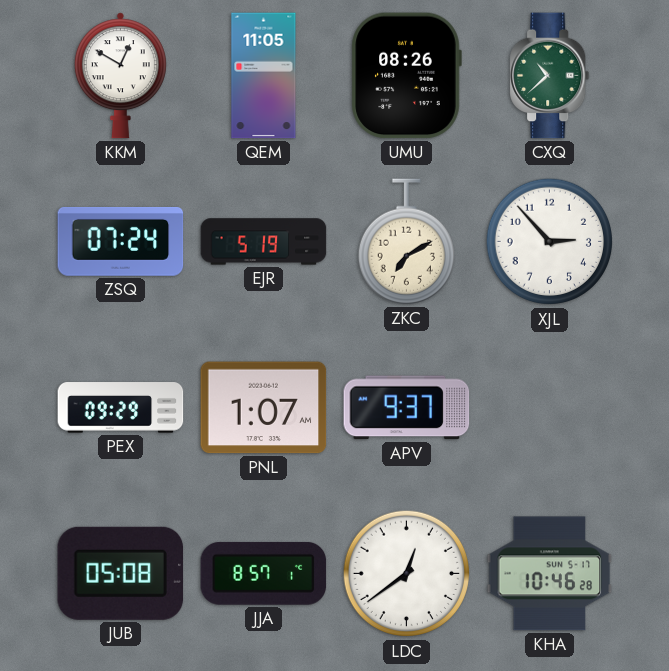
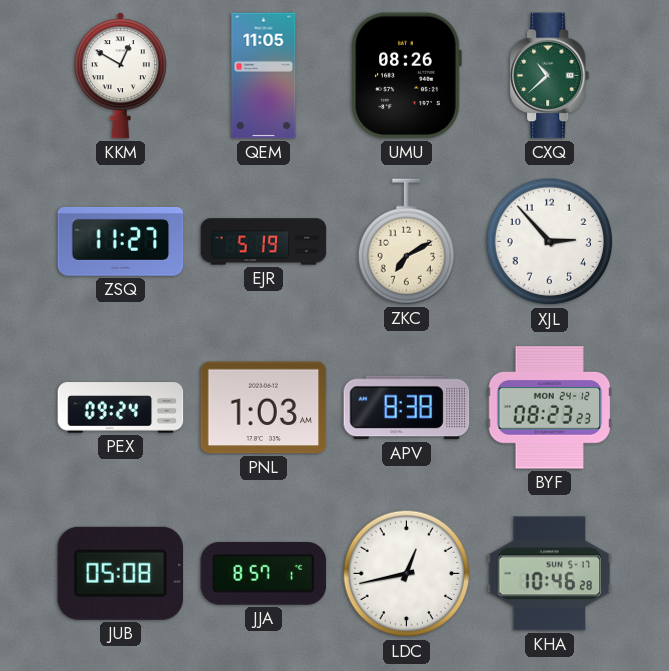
ZSQ: 07:24 -> 11:27 (121, 241)
PEX: 09:29 -> 09:24 (121, 408)
PNL: 1:07 -> 1:03 (264, 408)
APV: 9:37 -> 8:38 (407, 408)
BYF: none -> 08:23 (550, 408)
LDC: 12:39 -> 12:43 (407, 574)
